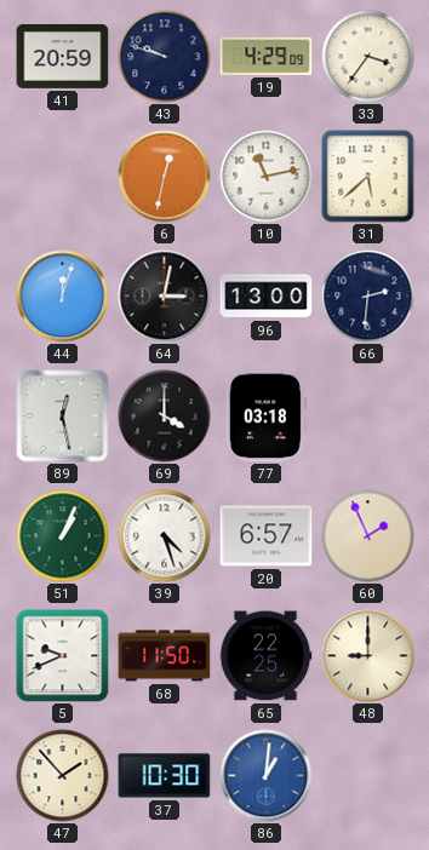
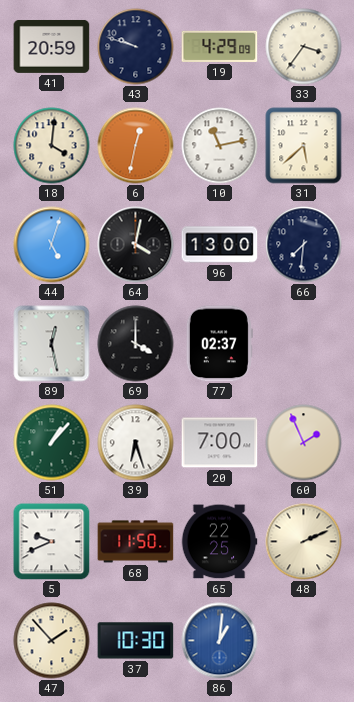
18: none -> 4:01 (52, 146)
44: 12:03 -> 5:03 (52, 245)
64: 3:02 -> 4:02 (136, 245)
66: 2:31 -> 7:31 (304, 245)
77: 03:18 -> 02:37 (219, 344)
51: 1:04 -> 1:07 (52, 443)
39: 4:27 -> 6:27 (136, 443)
20: 6:57 -> 7:00 (220, 443)
48: 9:00 -> 2:11 (304, 542)
